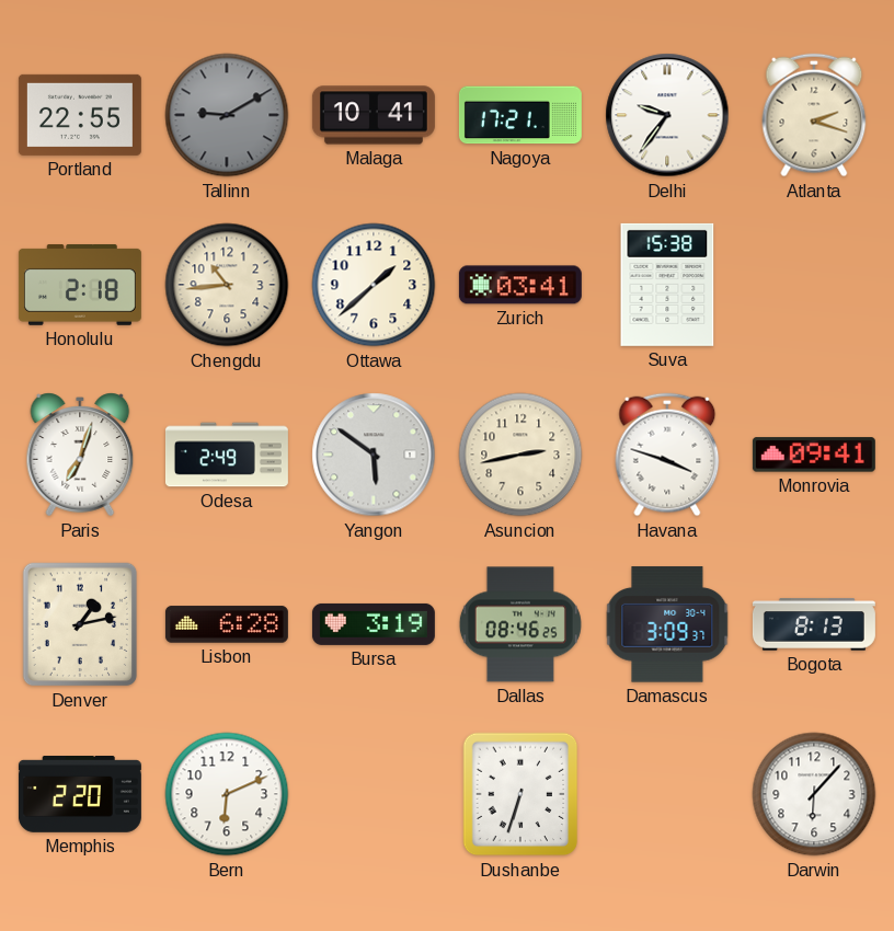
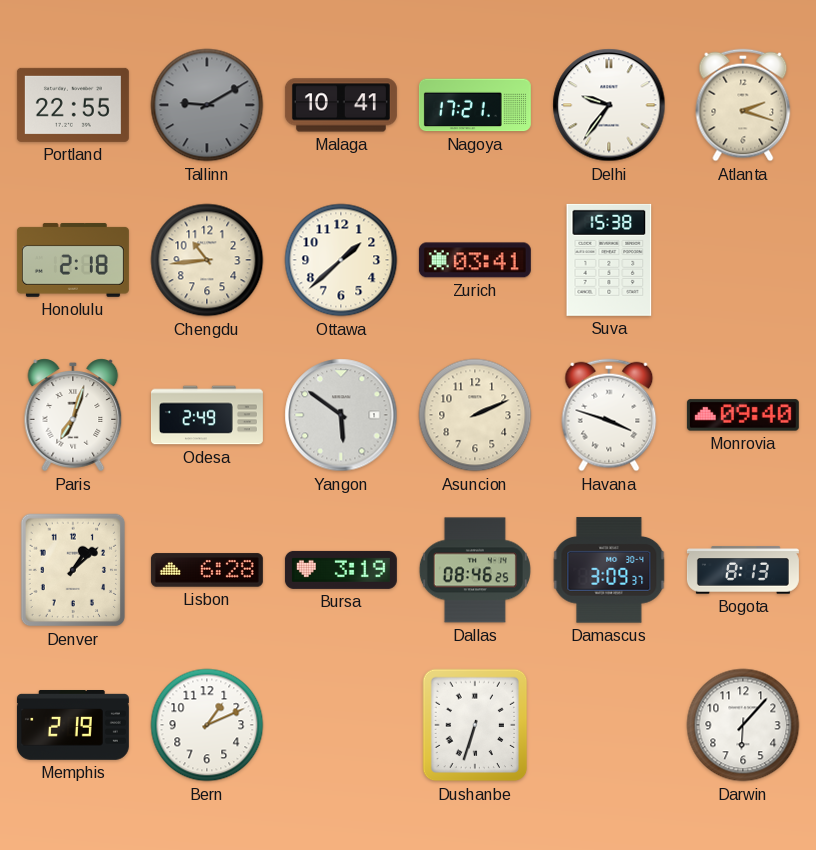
Asuncion: 2:43 -> 2:11 (475, 415)
Monrovia: 09:41 -> 09:40 (743, 415)
Denver: 1:13 -> 1:08 (73, 570)
Memphis: 2:20 -> 2:19 (73, 726)
Bern: 6:11 -> 1:11 (207, 725)
